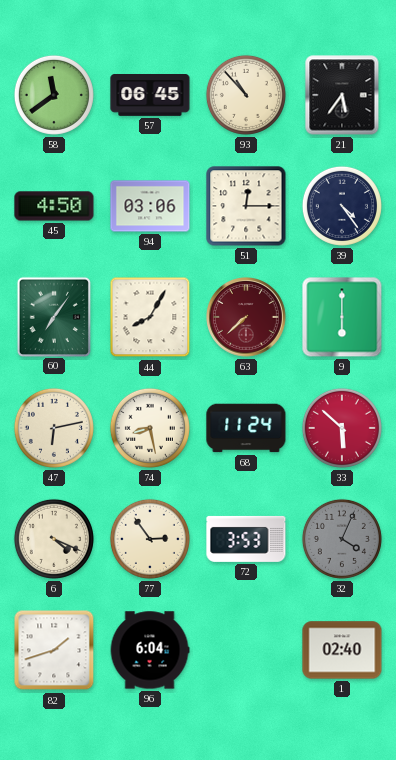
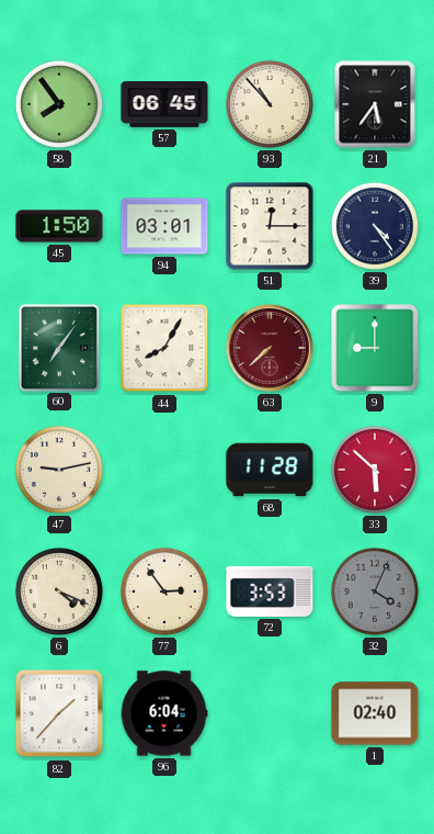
58: 11:39 -> 7:54 (59, 104)
45: 4:50 -> 1:50 (59, 226)
94: 03:06 -> 03:01 (164, 226)
9: 6:00 -> 9:00 (375, 348)
47: 6:13 -> 9:13 (59, 470)
74: 8:28 -> none (150, 428)
68: 11:24 -> 11:28 (270, 470)
82: 1:42 -> 1:37 (59, 713)
